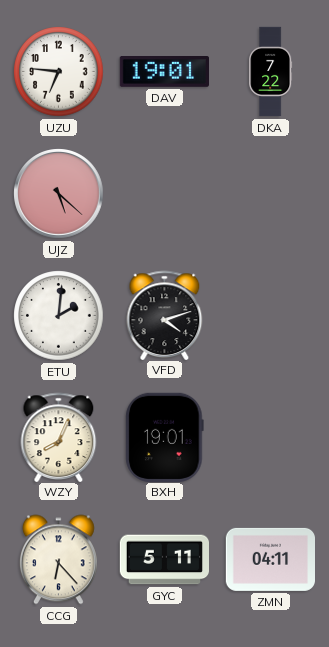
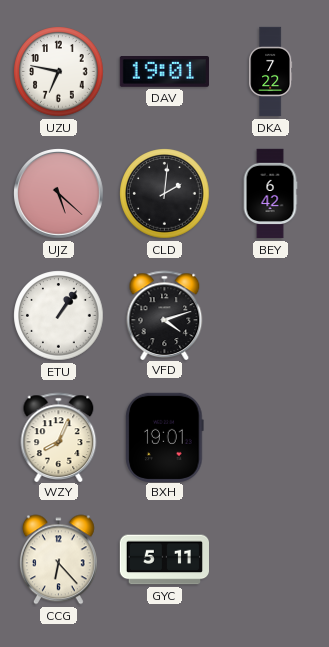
UZU: 6:46 -> 6:47 (59, 72)
CLD: none -> 2:01 (165, 194)
BEY: none -> 6:42 (270, 194)
ETU: 2:01 -> 1:06 (59, 316)
ZMN: 04:11 -> none (270, 559)
